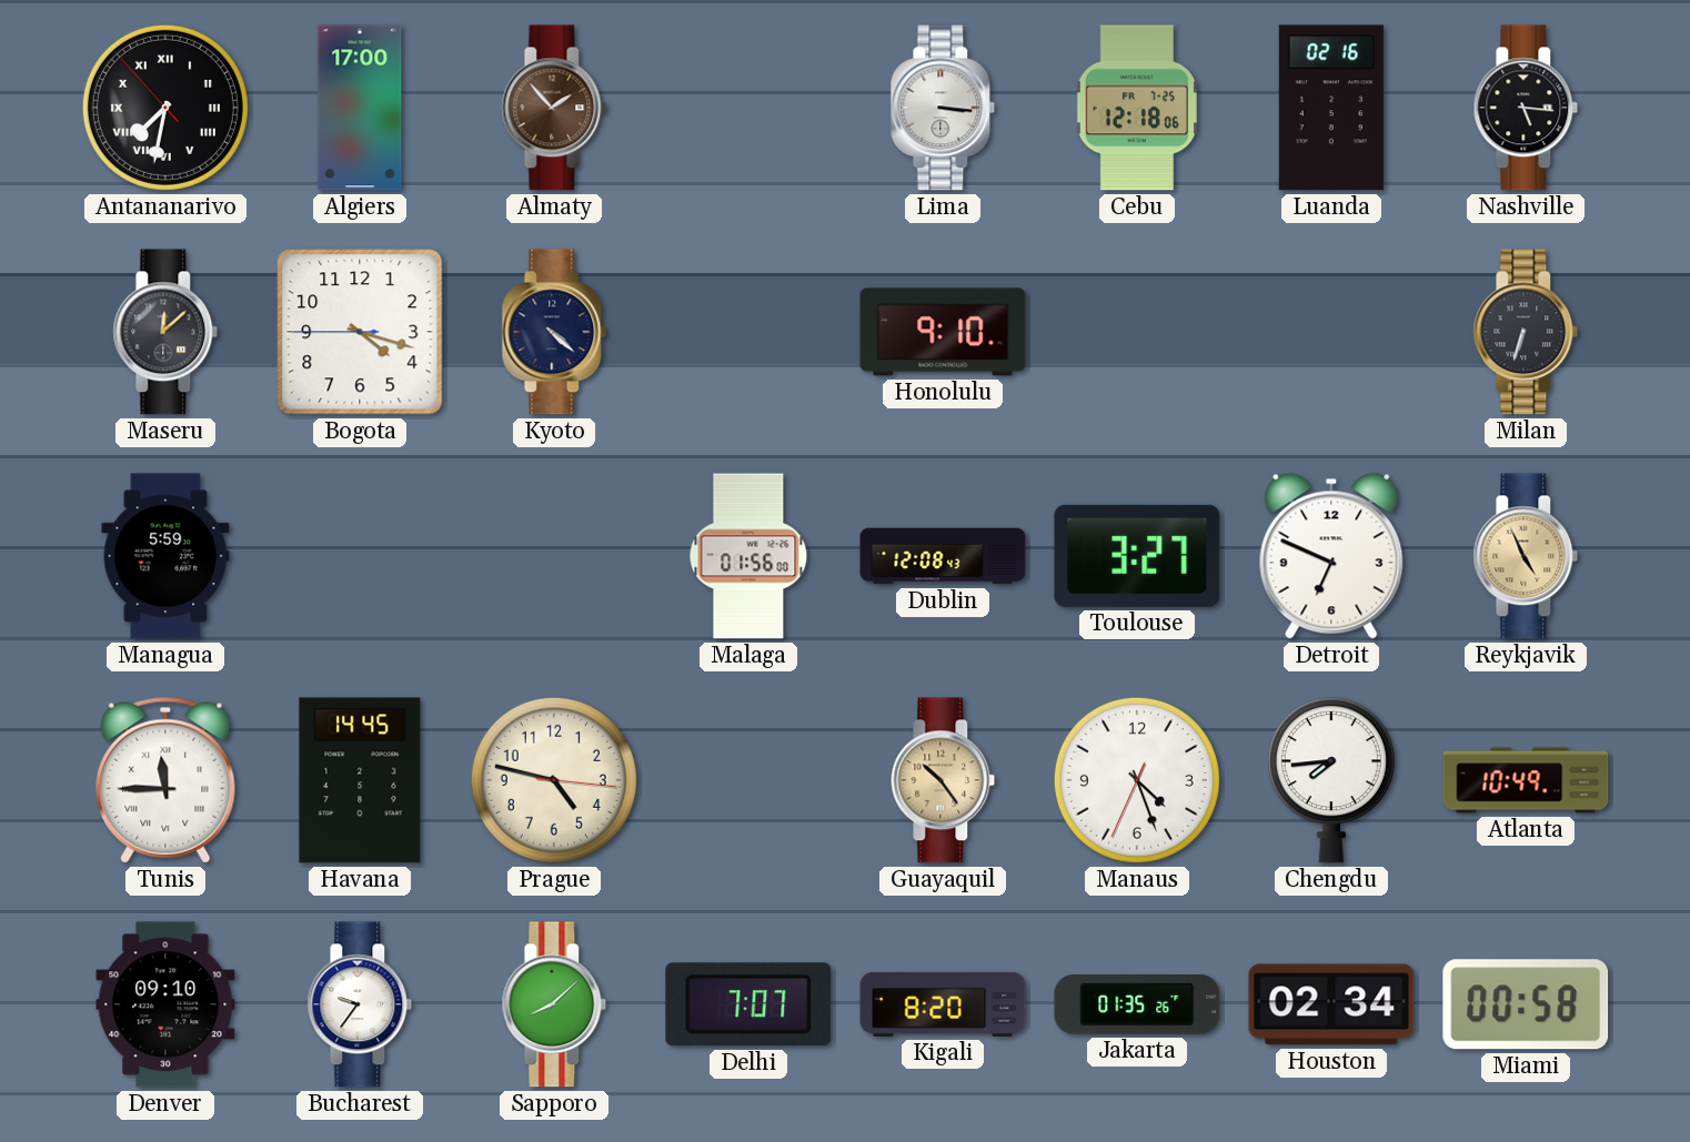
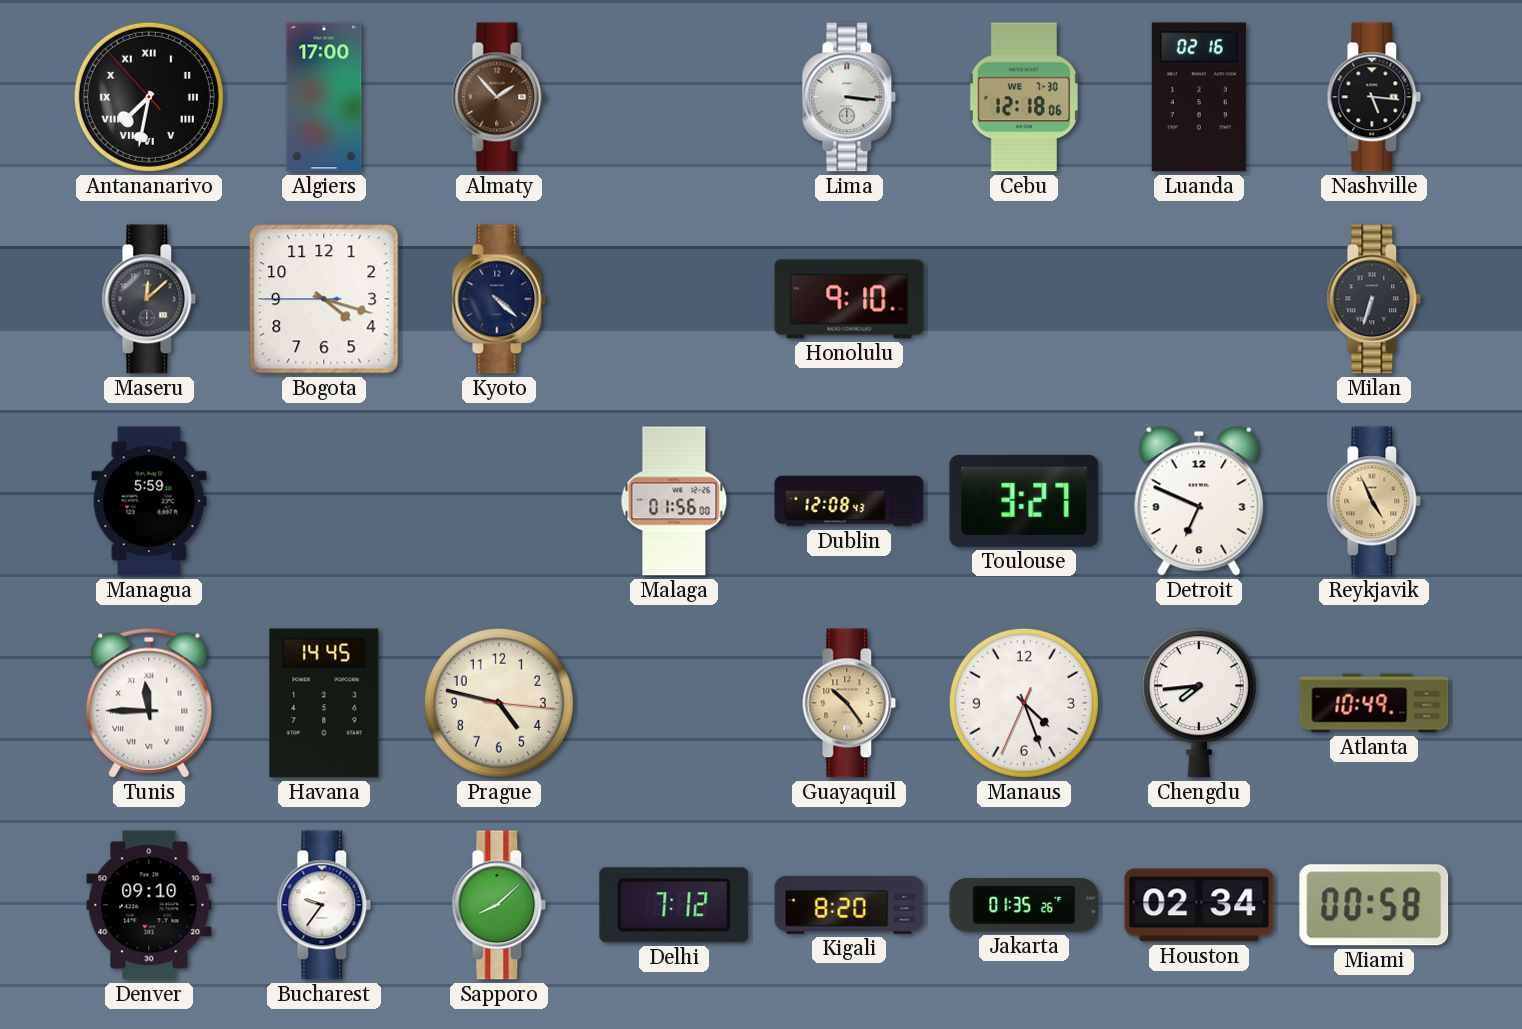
Cebu date: FR 7-25 -> WE 7-30 (1024, 97)
Delhi: 7:07 -> 7:12 (674, 905)
